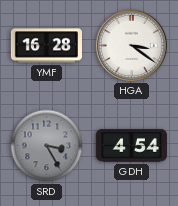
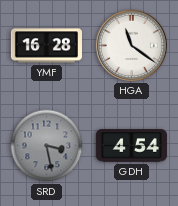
HGA: 3:21 -> 11:21 (131, 45)
SRD: 3:25 -> 3:28 (47, 146)
